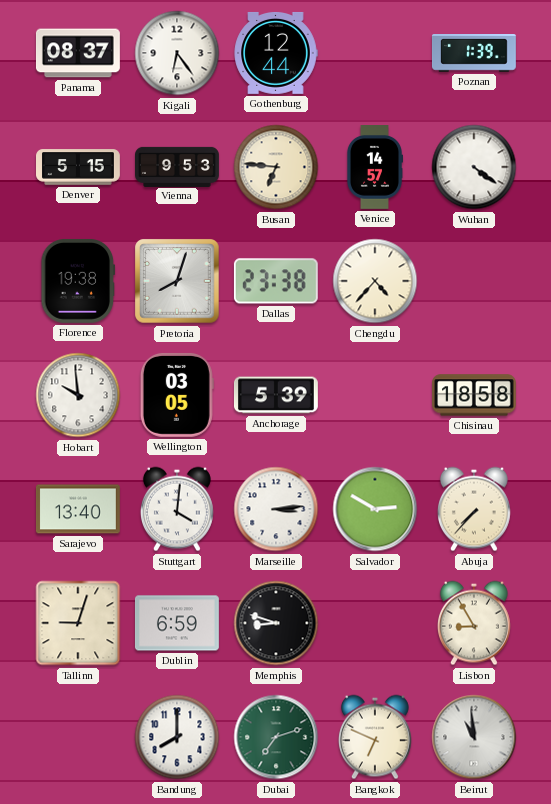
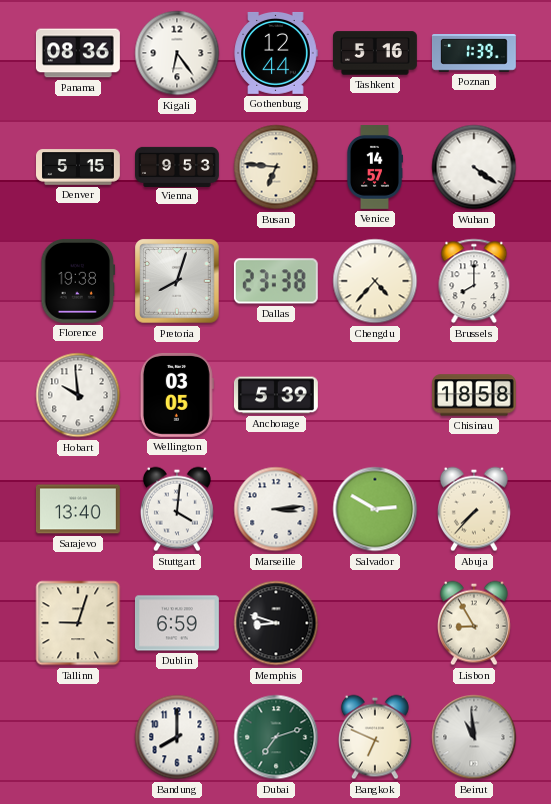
Panama: 08:37 -> 08:36 (78, 53)
Tashkent: none -> 5:16 (375, 53)
Brussels: none -> 8:00 (474, 281)
